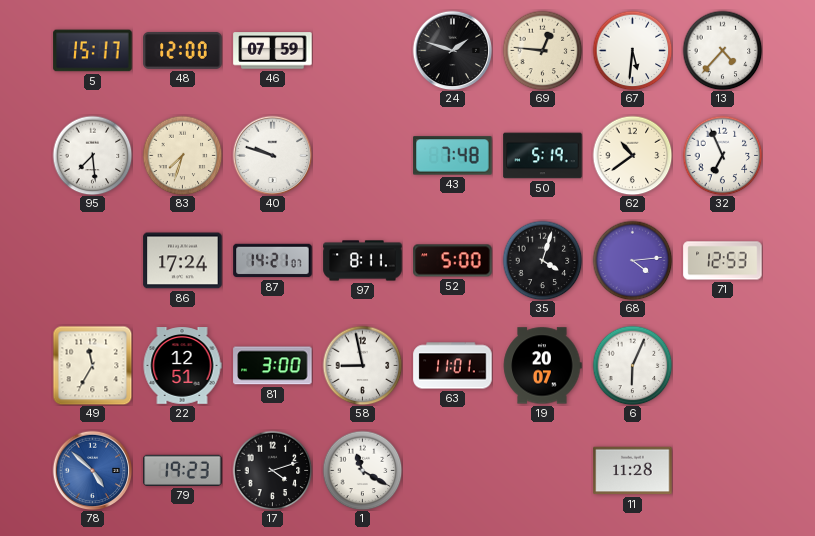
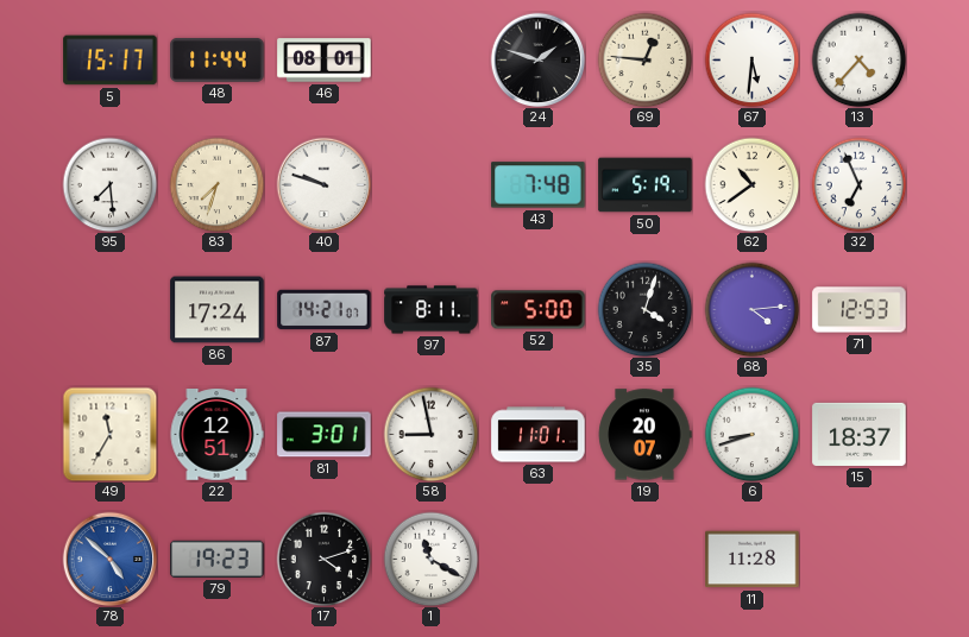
48: 12:00 -> 11:44 (218, 59)
46: 07:59 -> 08:01 (325, 61)
81: 3:00 -> 3:01 (325, 435)
6: 6:04 -> 8:42 (751, 434)
15: none -> 18:37 (860, 434)
